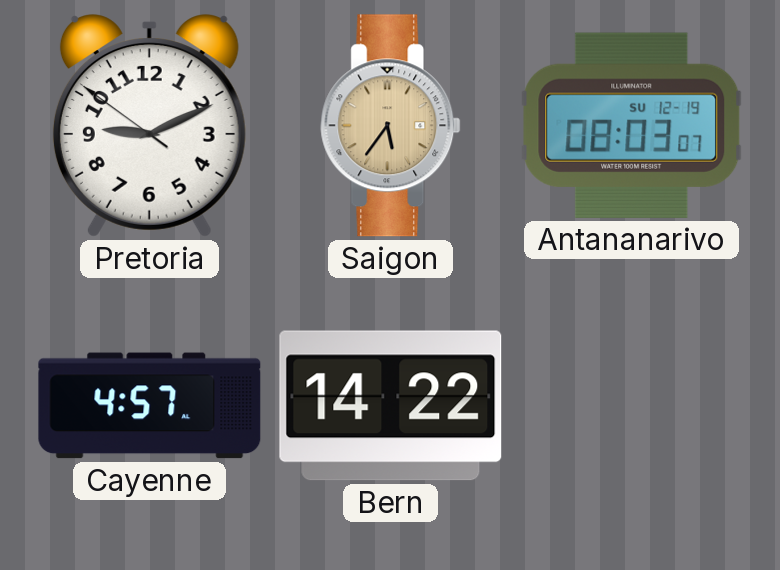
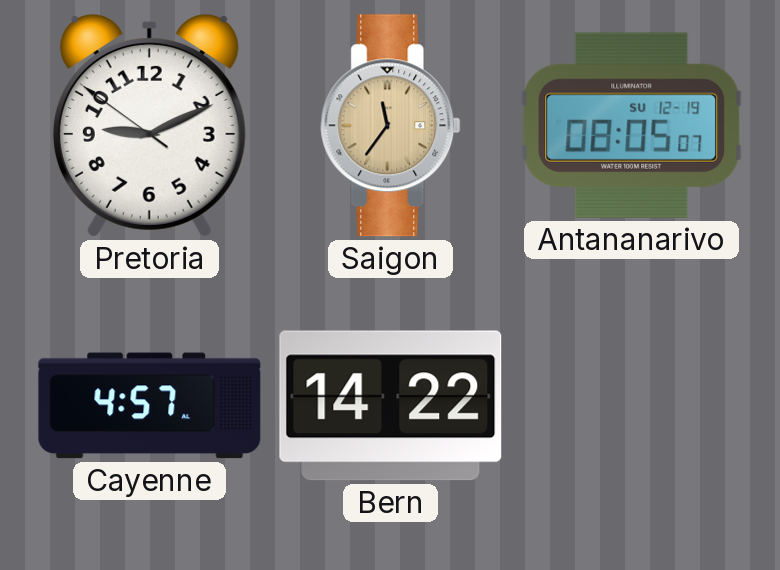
Saigon: 5:36 -> 11:36 (391, 126)
Antananarivo: 08:03 -> 08:05 (632, 125)
